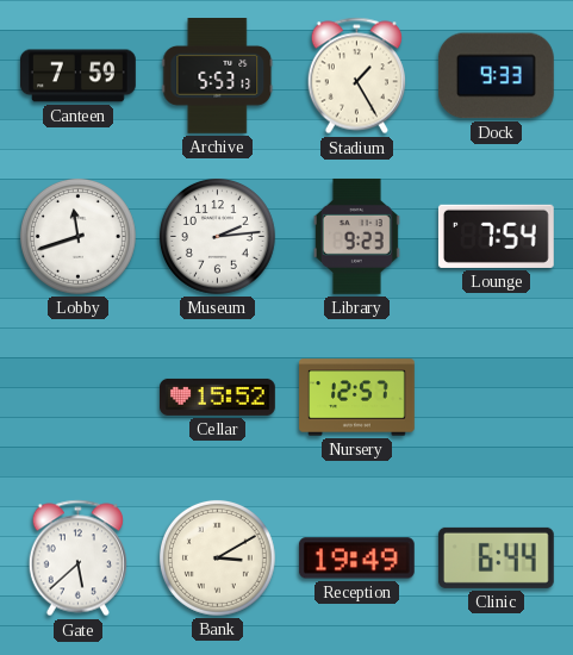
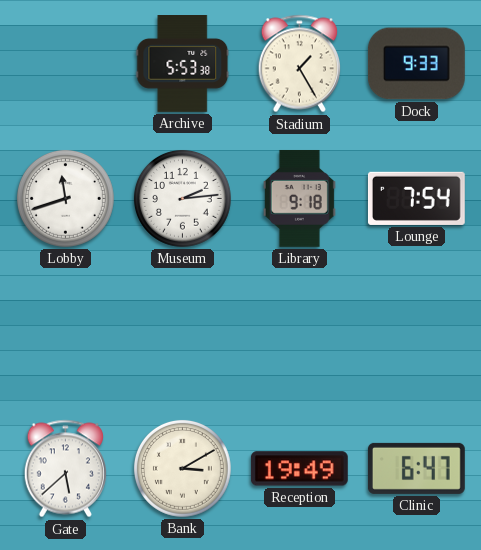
Canteen: 7:59 -> none (79, 76)
Archive: 5:53:13 -> 5:53:38 (183, 64)
Library: 9:23 -> 9:18 (299, 198)
Cellar: 15:52 -> none (218, 397)
Nursery: 12:57 -> none (357, 398)
Clinic: 6:44 -> 6:47 (416, 468)
